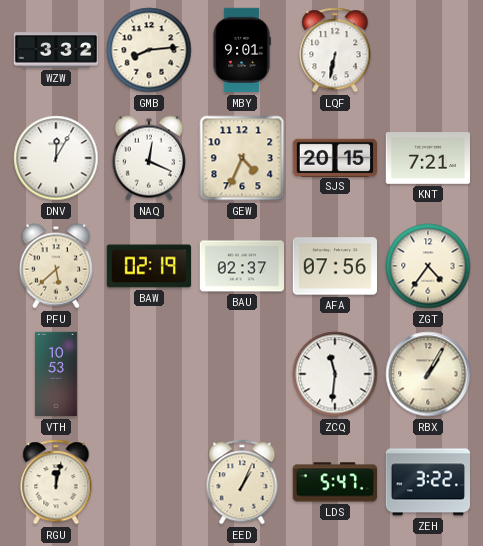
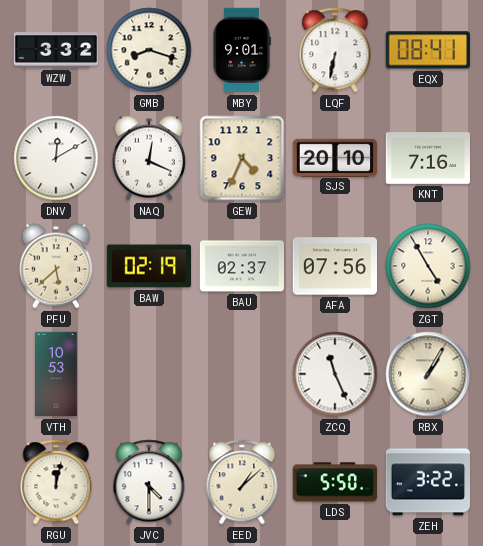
GMB: 8:14 -> 8:18 (149, 50)
EQX: none -> 08:41 (428, 50)
DNV: 12:05 -> 12:10 (56, 158)
SJS: 20:15 -> 20:10 (335, 157)
KNT: 7:21 -> 7:16 (428, 159)
ZGT: 4:36 -> 4:55 (428, 266)
ZCQ: 11:31 -> 11:26 (335, 374)
JVC: none -> 4:30 (149, 482)
EED: 1:04 -> 1:08 (242, 482)
LDS: 5:47 -> 5:50 (334, 482)
